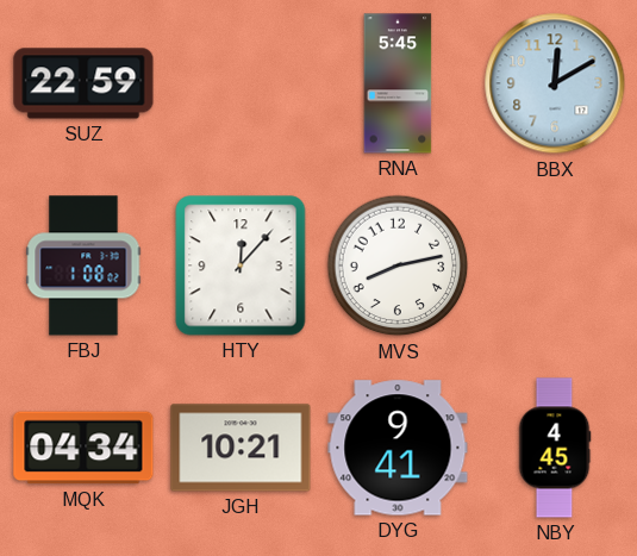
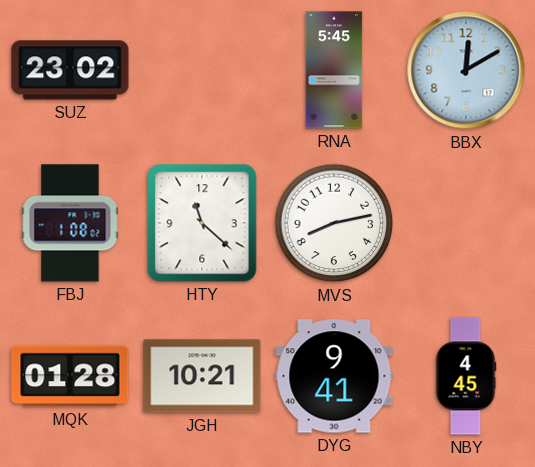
SUZ: 22:59 -> 23:02 (70, 70)
HTY: 12:07 -> 11:22 (202, 223)
MQK: 04:34 -> 01:28 (70, 376)
